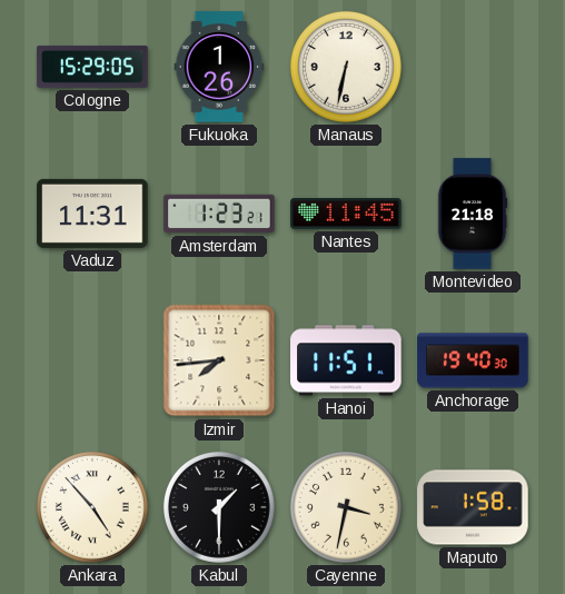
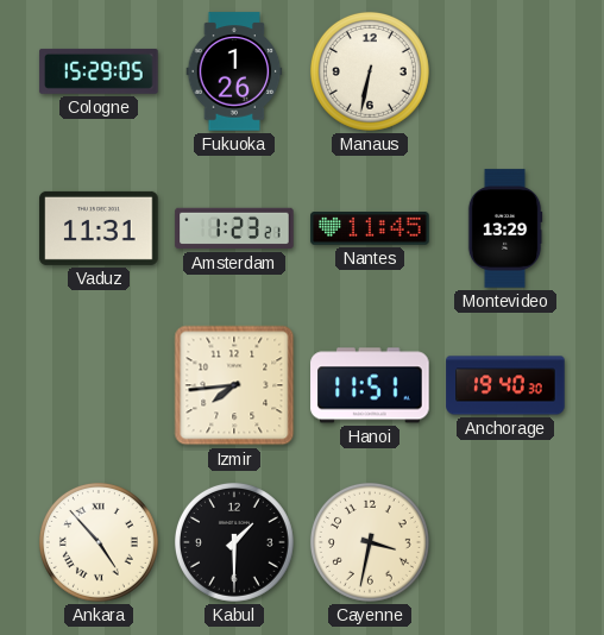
Montevideo: 21:18 -> 13:29 (505, 228)
Maputo: 1:58 -> none (473, 507)
